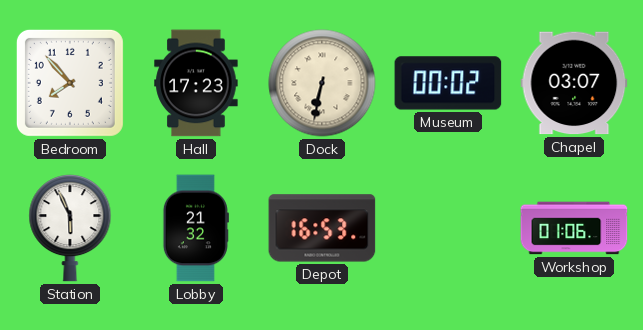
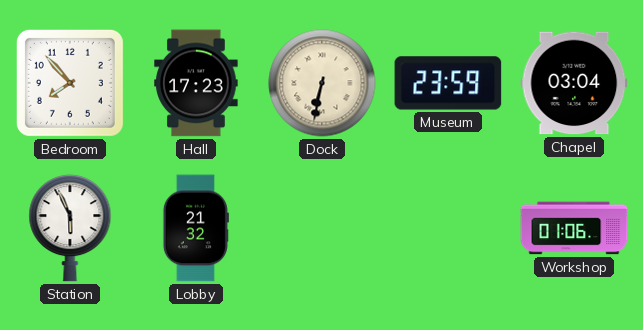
Museum: 00:02 -> 23:59 (448, 83)
Chapel: 03:07 -> 03:04 (574, 83)
Depot: 16:53 -> none (322, 228)
